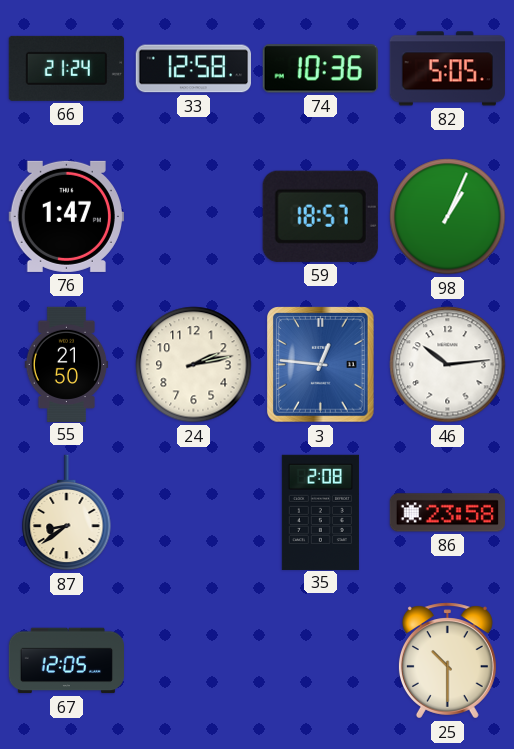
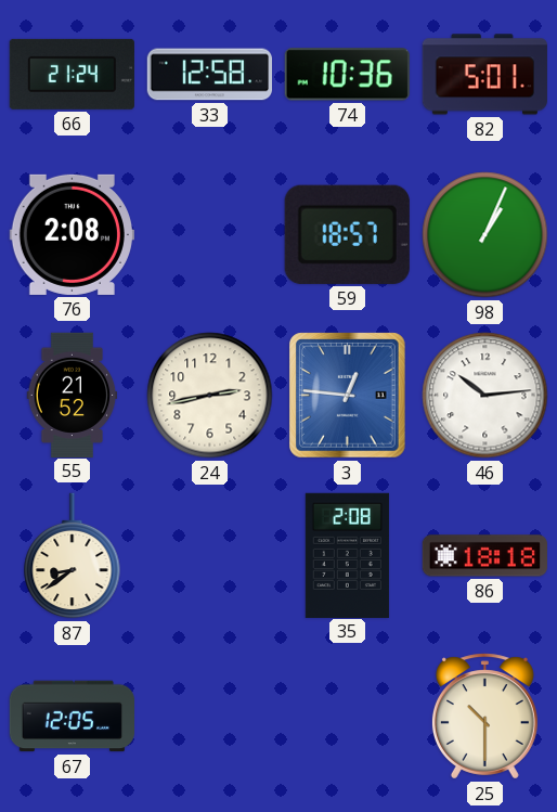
82: 5:05 -> 5:01 (484, 75)
76: 1:47 -> 2:08 (72, 234)
55: 21:50 -> 21:52 (73, 395)
24: 2:13 -> 2:43 (210, 396)
86: 23:58 -> 18:18 (484, 556)
